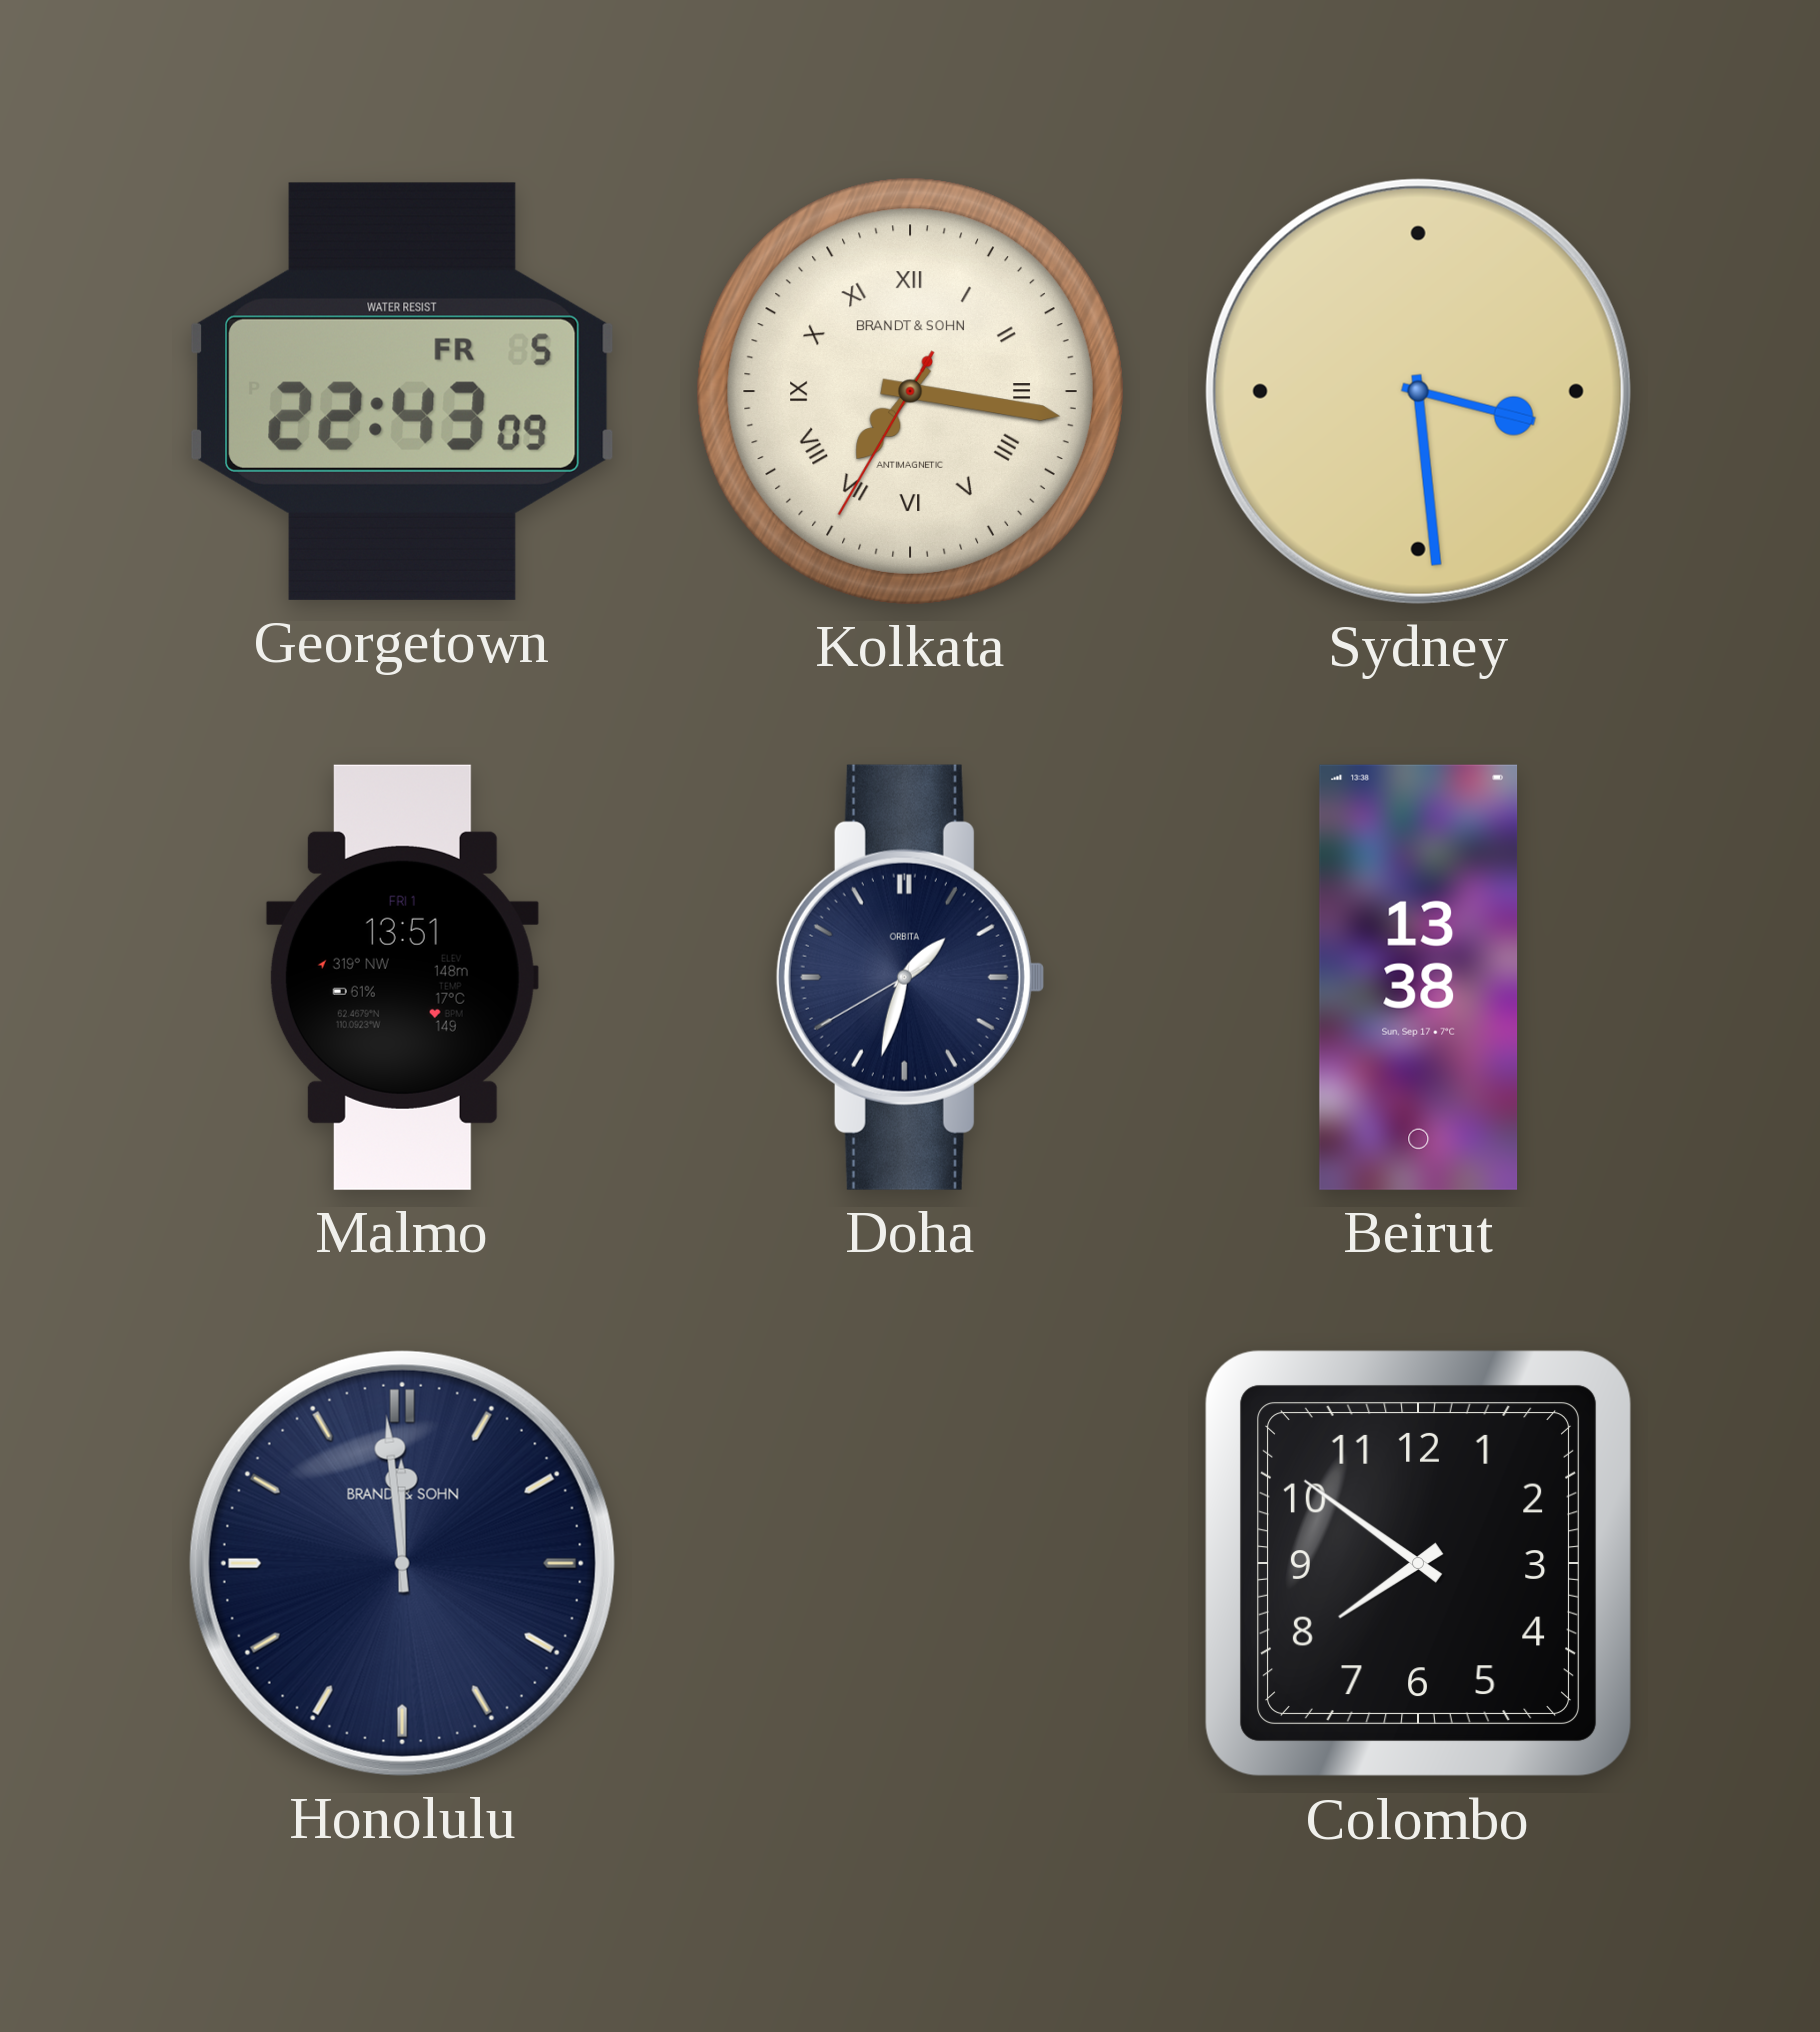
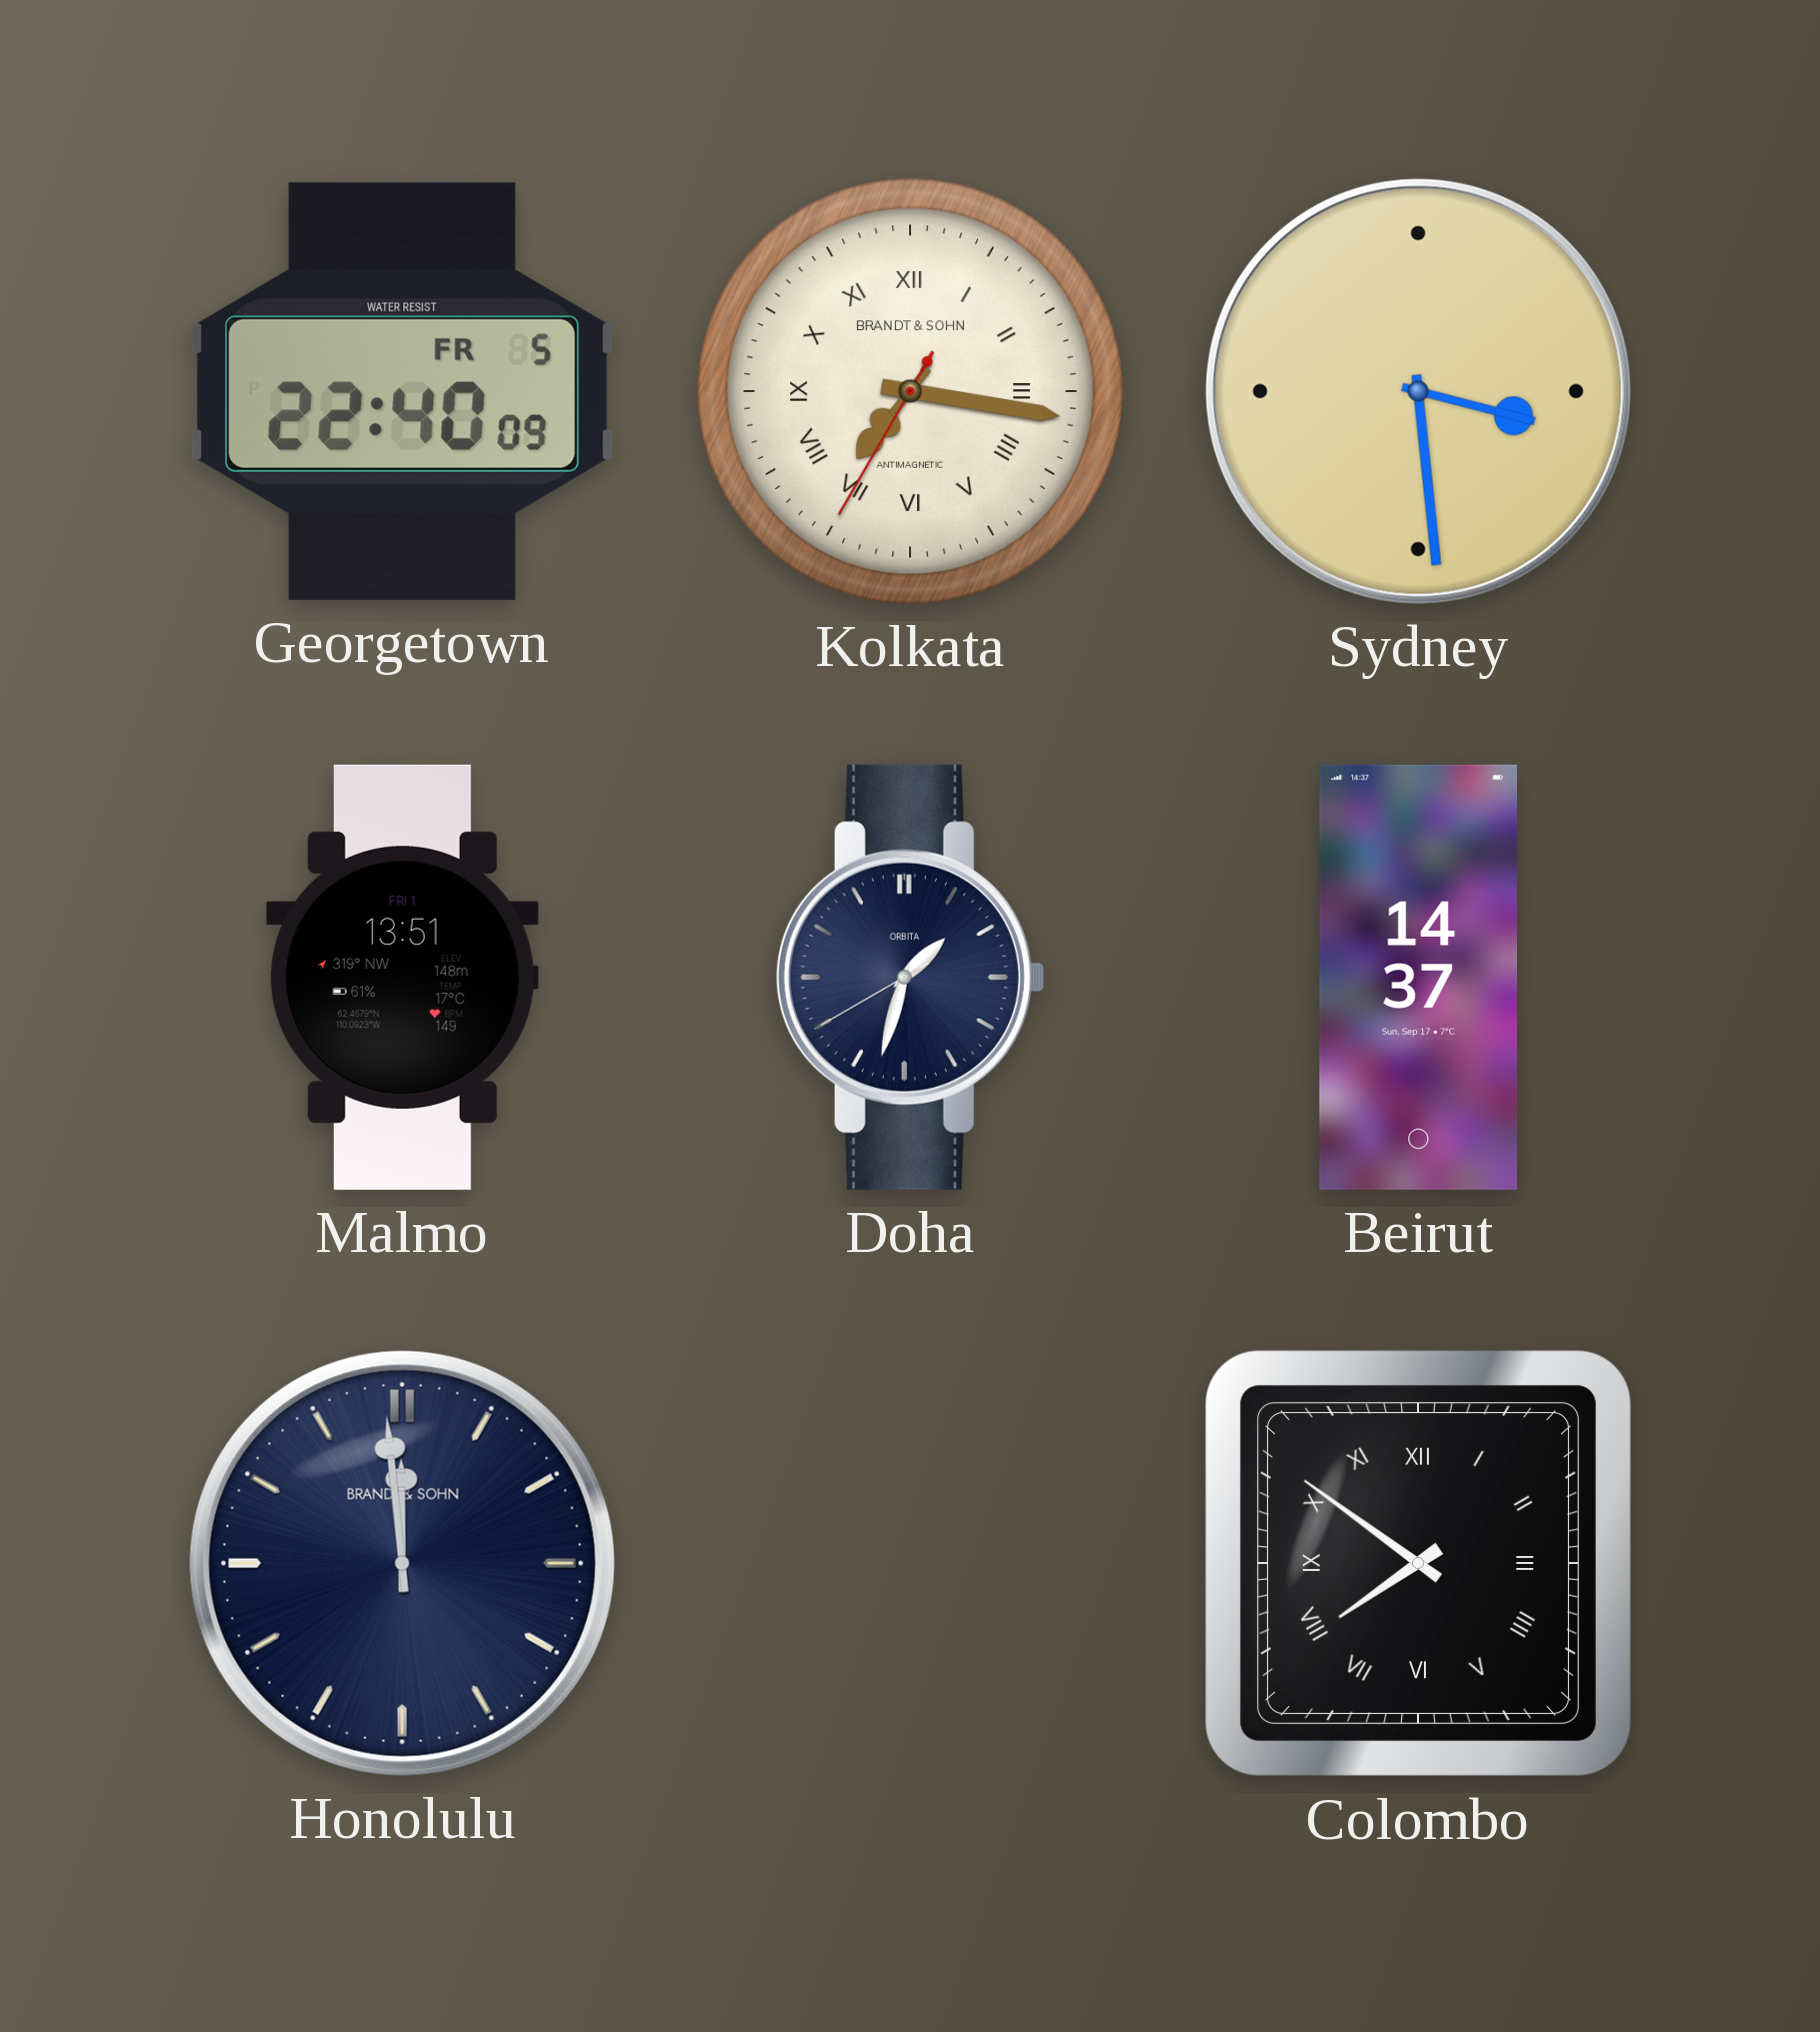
Georgetown: 22:43 -> 22:40 (403, 391)
Beirut: 13:38 -> 14:37 (1419, 977)
Colombo numerals: Arabic -> Roman (1418, 1563)
